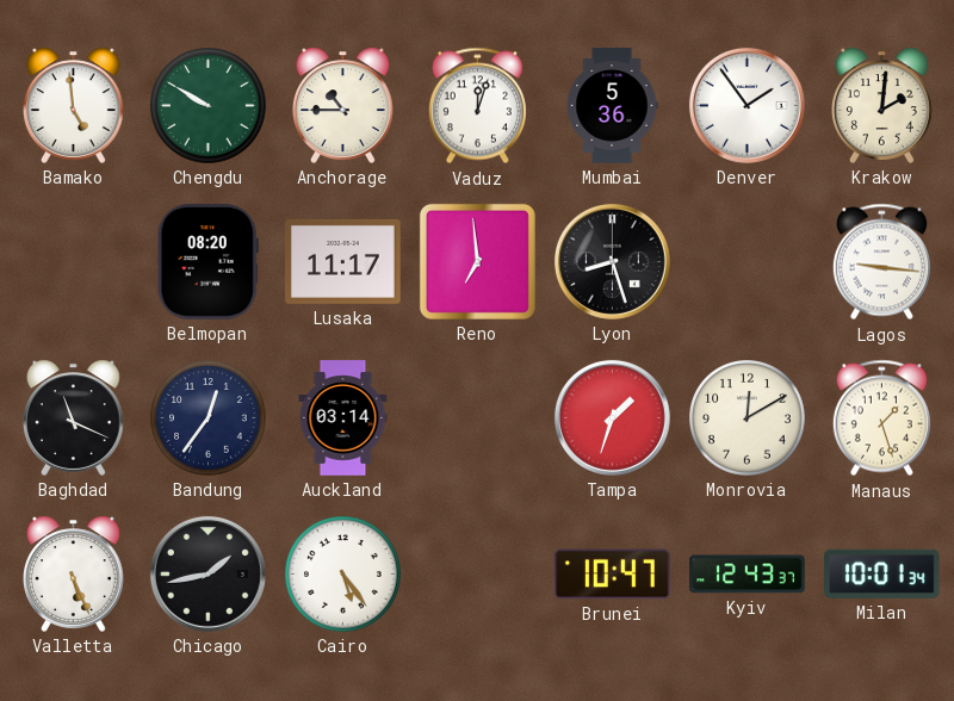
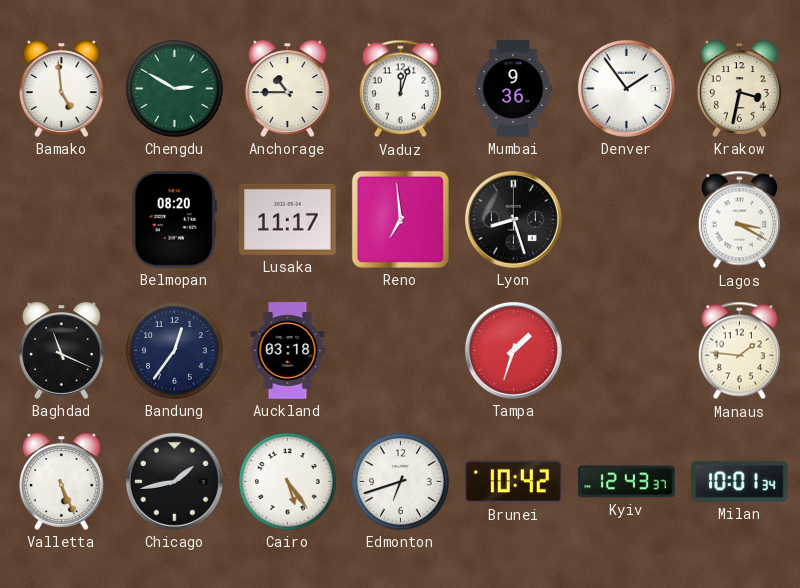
Chengdu: 9:50 -> 2:50 (175, 89)
Mumbai: 5:36 -> 9:36 (513, 89)
Krakow: 2:01 -> 3:32 (740, 88)
Lagos: 9:16 -> 3:20 (739, 220)
Auckland: 03:14 -> 03:18 (288, 351)
Monrovia: 12:10 -> none (748, 418)
Manaus: 1:27 -> 1:46 (739, 351)
Edmonton: none -> 6:42 (401, 482)
Brunei: 10:47 -> 10:42 (514, 482)
